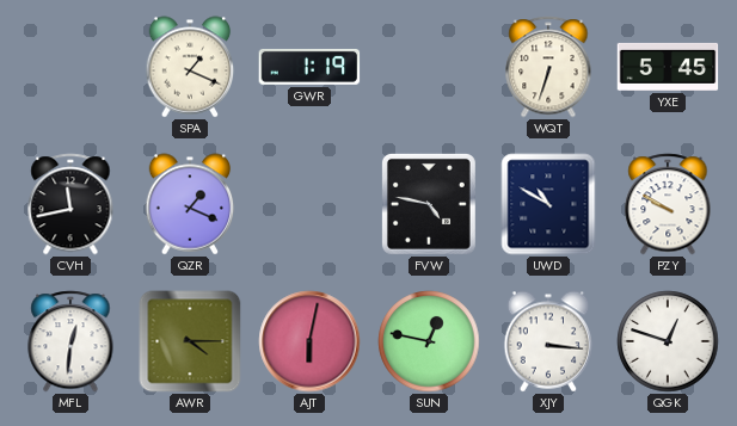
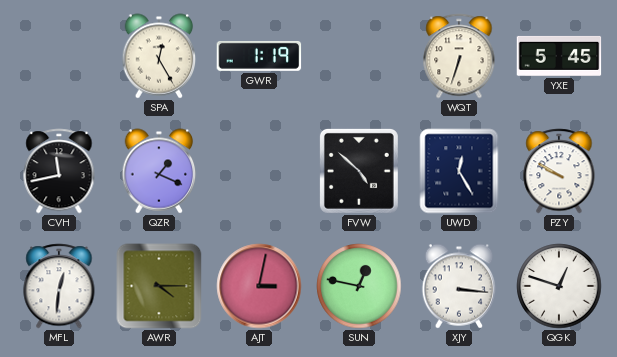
SPA: 1:19 -> 12:25 (159, 56)
FVW: 4:47 -> 4:52 (359, 171)
UWD: 10:50 -> 12:25 (459, 171)
AJT: 6:02 -> 3:02 (259, 286)
